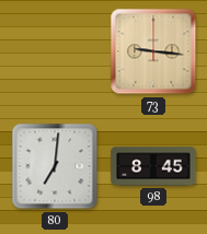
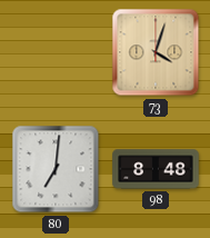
73: 9:16 -> 4:03 (156, 52)
98: 8:45 -> 8:48 (156, 169)
